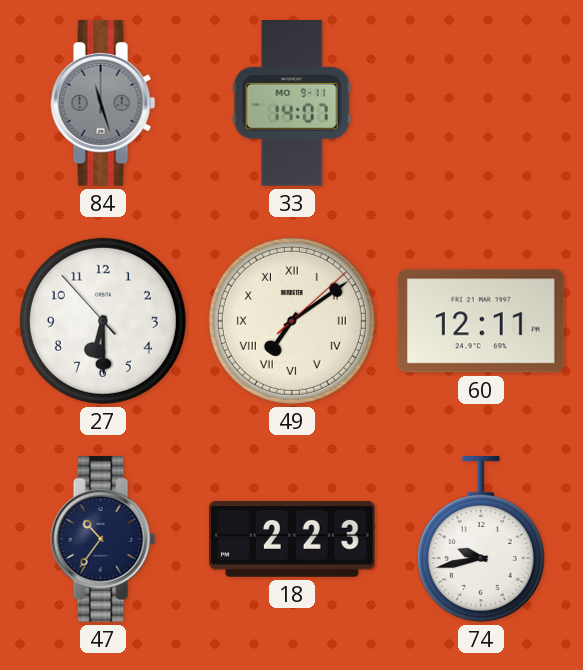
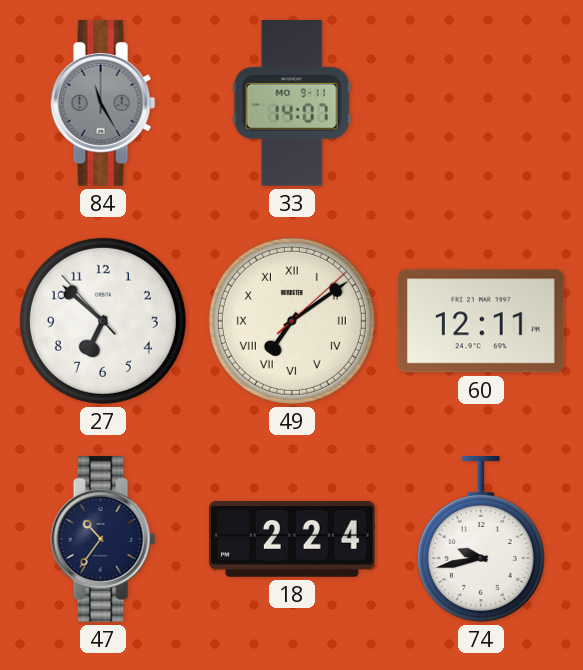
84: 11:27 -> 11:25 (103, 104)
27: 6:29 -> 6:51 (103, 321)
18: 2:23 -> 2:24 (293, 539)
